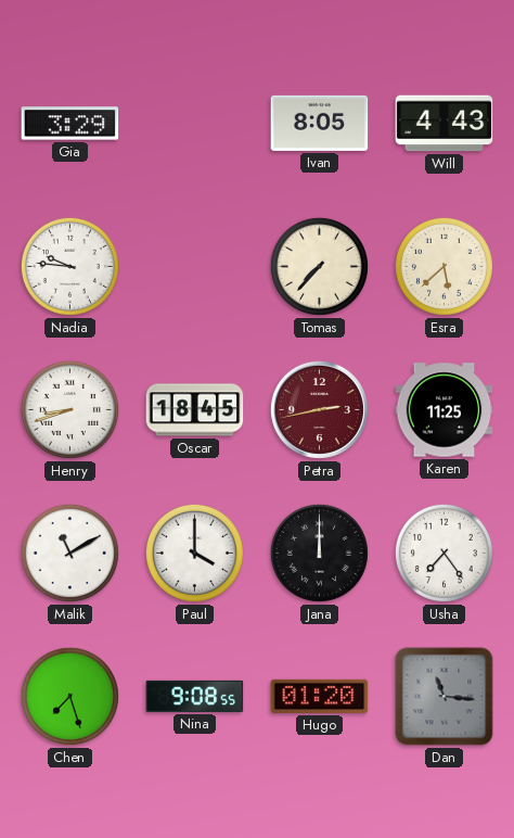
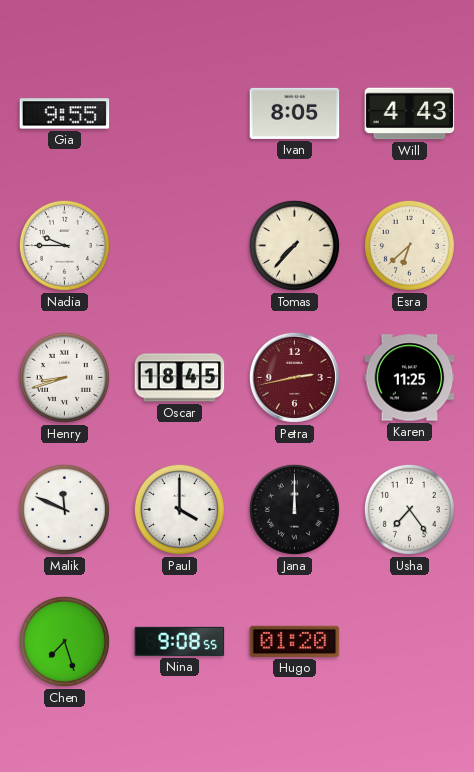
Gia: 3:29 -> 9:55 (65, 114)
Nadia: 9:46 -> 9:45 (64, 245)
Esra: 5:38 -> 6:38 (409, 245)
Malik: 11:10 -> 11:49 (64, 509)
Dan: 11:16 -> none (445, 697)
